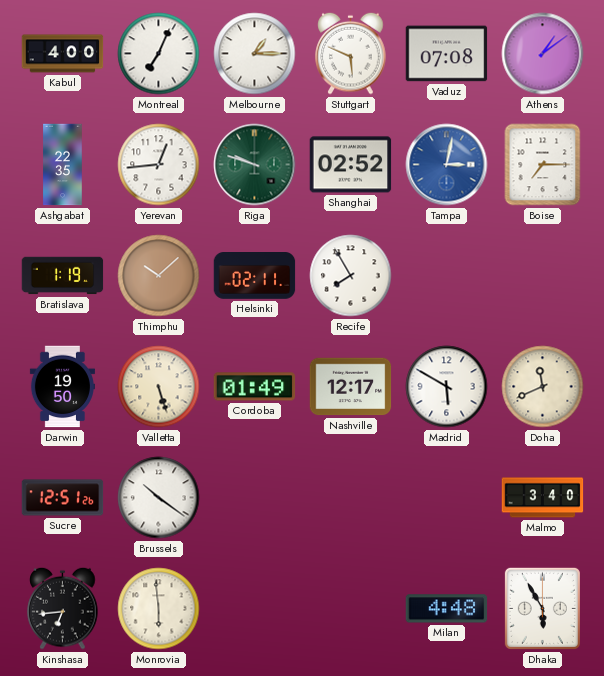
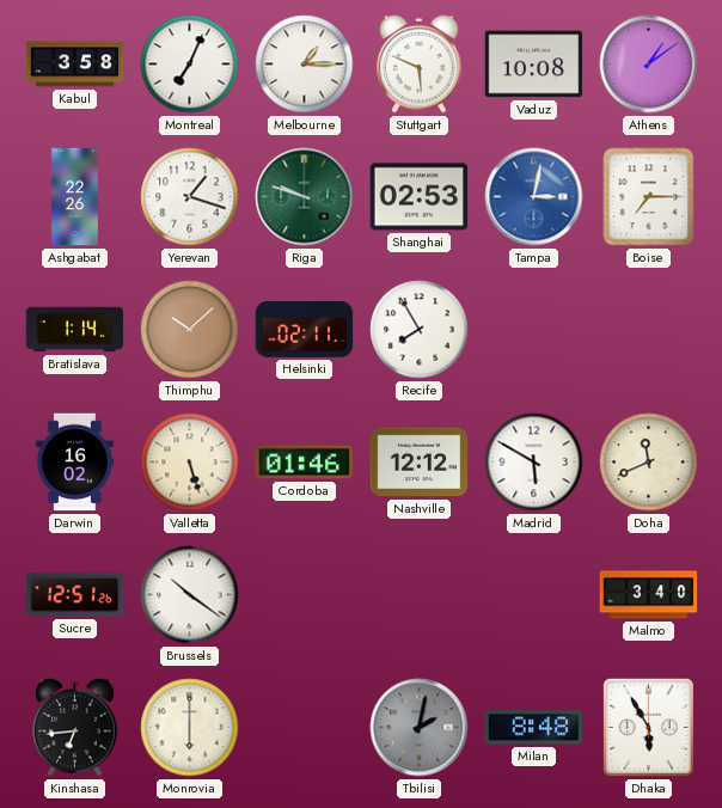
Kabul: 4:00 -> 3:58 (75, 65)
Vaduz: 07:08 -> 10:08 (534, 65)
Ashgabat: 22:35 -> 22:26 (75, 197)
Yerevan: 12:44 -> 1:18 (190, 197)
Shanghai: 02:52 -> 02:53 (420, 197)
Bratislava: 1:19 -> 1:14 (75, 330)
Darwin: 19:50 -> 16:02 (74, 463)
Cordoba: 01:49 -> 01:46 (305, 463)
Nashville: 12:17 -> 12:12 (420, 463)
Monrovia: 5:59 -> 6:00 (190, 728)
Tbilisi: none -> 2:02 (420, 728)
Milan: 4:48 -> 8:48 (534, 728)
